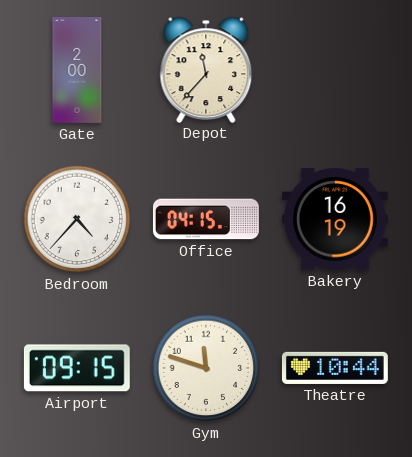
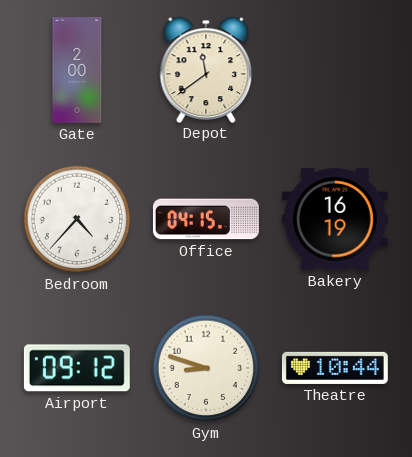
Depot: 11:37 -> 11:39 (206, 69)
Airport: 09:15 -> 09:12 (77, 368)
Gym: 11:48 -> 8:48 (206, 368)
